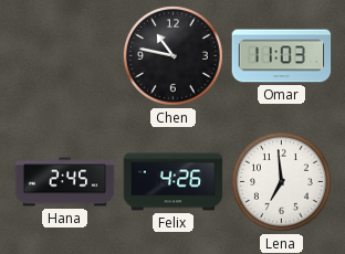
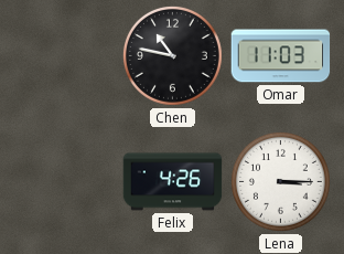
Hana: 2:45 -> none (65, 182)
Lena: 6:59 -> 3:15 (280, 181)
